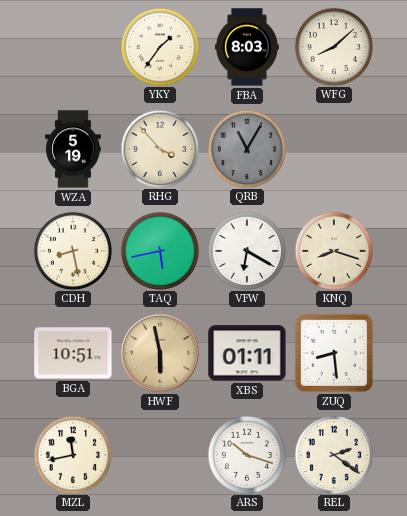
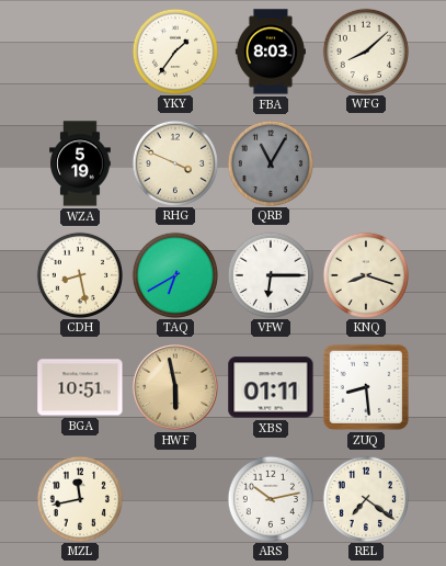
RHG: 3:53 -> 3:49 (174, 162)
TAQ: 5:43 -> 6:40 (174, 274)
VFW: 6:20 -> 6:15 (270, 274)
ARS: 10:18 -> 10:13 (270, 498)
REL: 2:21 -> 7:21 (365, 498)
